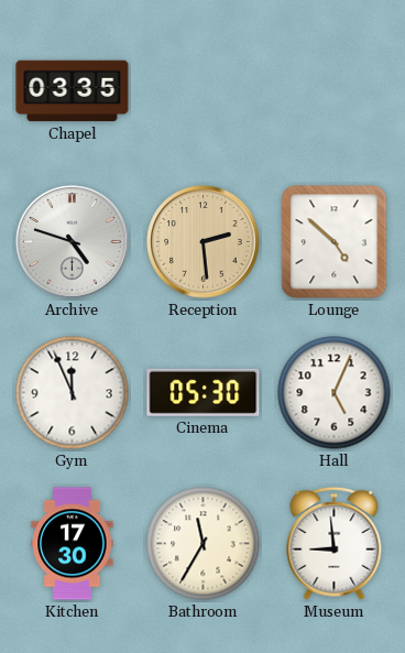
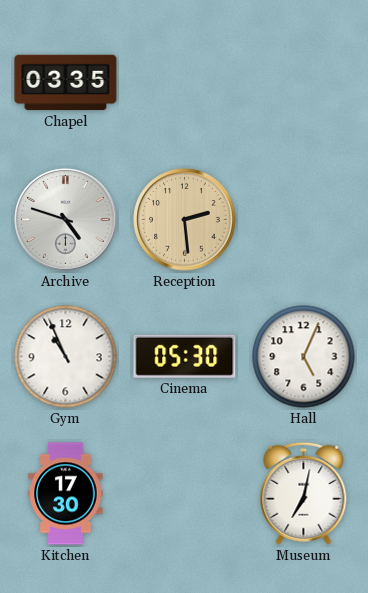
Lounge: 4:52 -> none (335, 242)
Gym: 11:56 -> 10:56 (66, 357)
Bathroom: 11:35 -> none (204, 544)
Museum: 8:59 -> 7:02 (304, 493)
